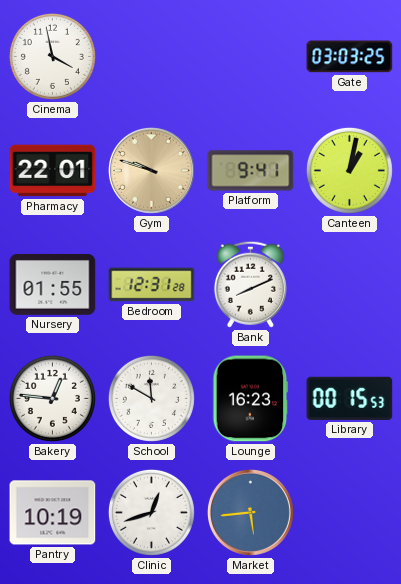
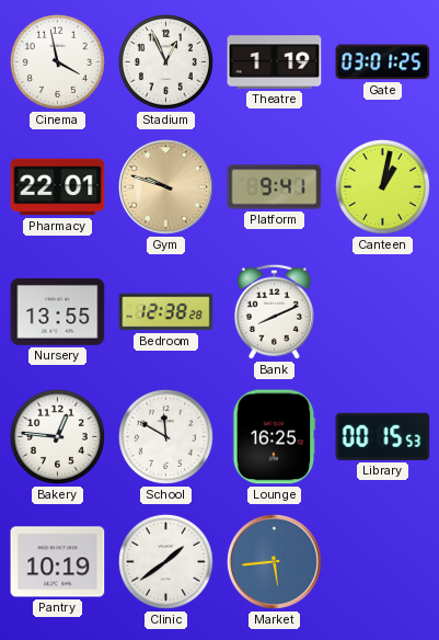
Stadium: none -> 12:56 (165, 61)
Theatre: none -> 1:19 (275, 62)
Gate: 03:03 -> 03:01 (383, 62)
Nursery: 01:55 -> 13:55 (58, 311)
Bedroom: 12:31 -> 12:38 (166, 312)
Lounge: 16:23 -> 16:25 (275, 437)
Clinic: 12:42 -> 1:39 (165, 561)
